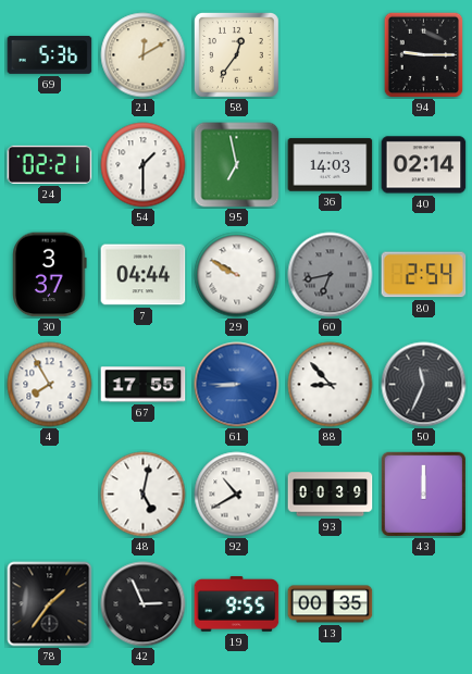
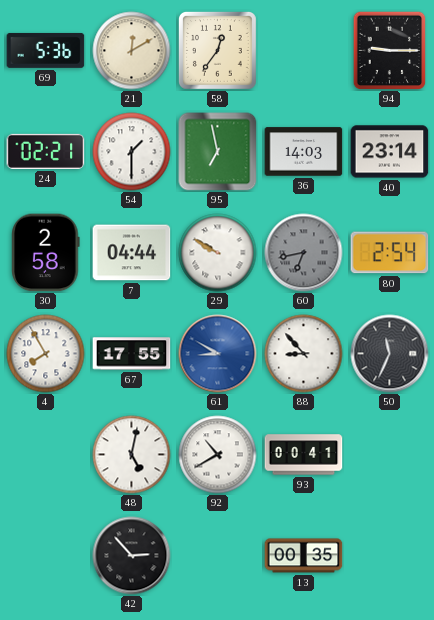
40: 02:14 -> 23:14 (390, 152)
30: 3:37 -> 2:58 (46, 253)
61: 8:45 -> 8:50 (218, 354)
93: 00:39 -> 00:41 (304, 455)
43: 12:00 -> none (423, 495)
78: 1:36 -> none (50, 604)
42: 2:56 -> 2:53 (132, 556)
19: 9:55 -> none (237, 604)
